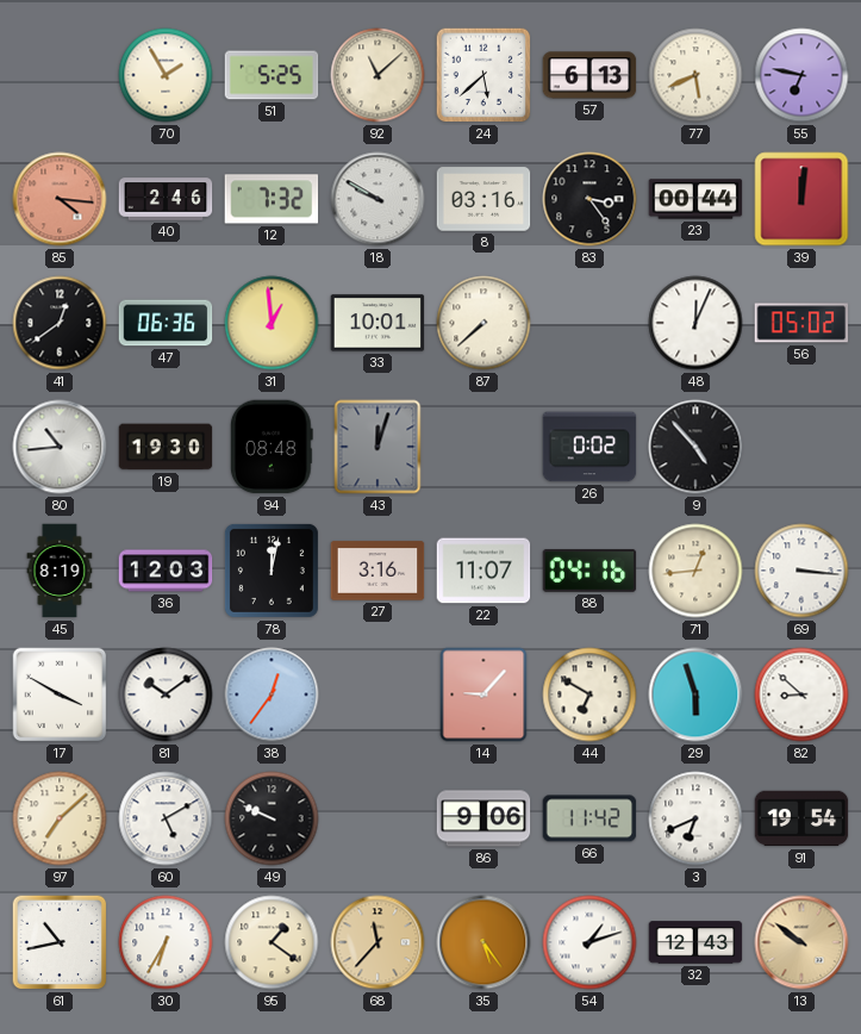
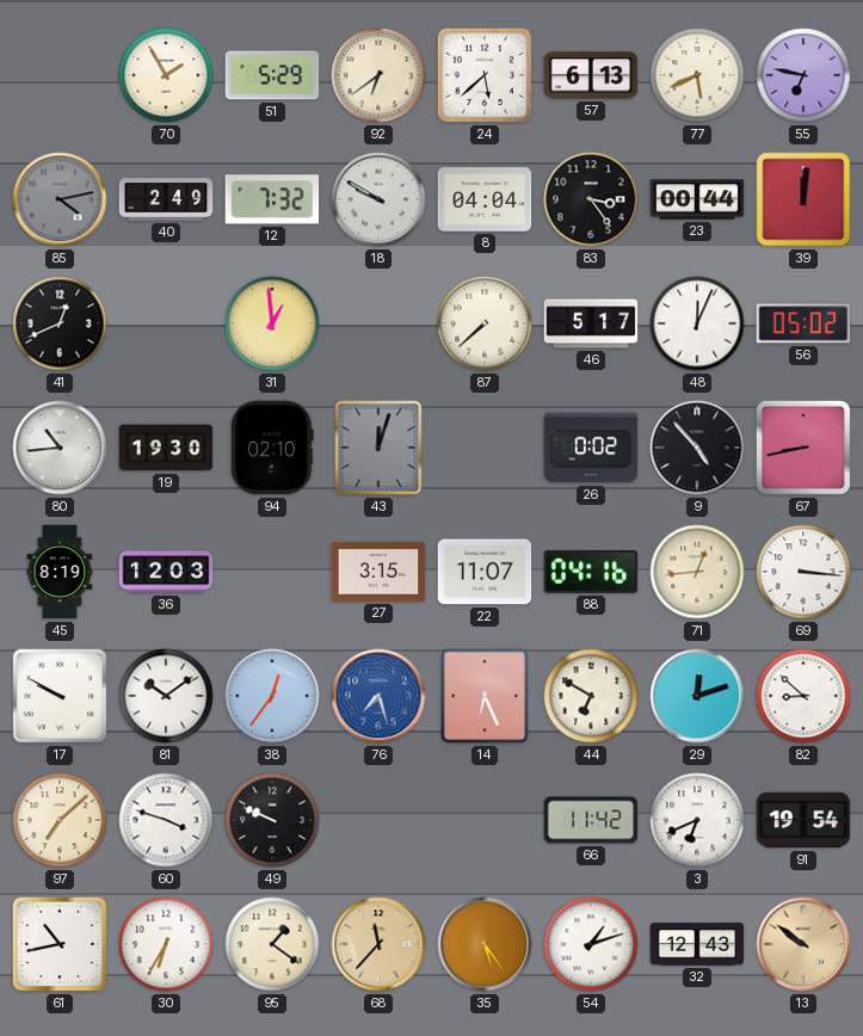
51: 5:25 -> 5:29 (272, 75)
92: 11:08 -> 6:39 (378, 75)
85: 4:16 -> 4:13 (60, 199)
85 dial: salmon -> grey (60, 199)
40: 2:46 -> 2:49 (166, 199)
8: 03:16 -> 04:04 (485, 199)
41: 12:39 -> 12:41 (60, 323)
47: 06:36 -> none (166, 323)
33: 10:01 -> none (378, 323)
46: none -> 5:17 (591, 323)
94: 08:48 -> 02:10 (272, 448)
67: none -> 8:43 (803, 448)
78: 12:02 -> none (272, 571)
27: 3:16 -> 3:15 (378, 572)
17: 3:50 -> 9:50 (60, 696)
76: none -> 7:27 (378, 696)
14: 9:07 -> 6:26 (485, 696)
29: 5:57 -> 12:12 (697, 696)
60: 5:10 -> 3:48 (166, 820)
86: 9:06 -> none (483, 818)
